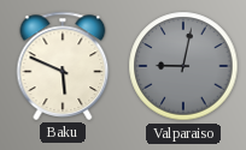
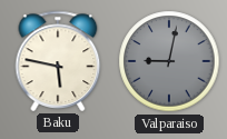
Baku: 5:49 -> 5:47 (58, 61)
